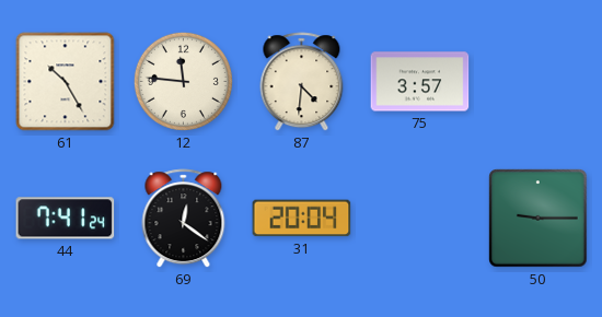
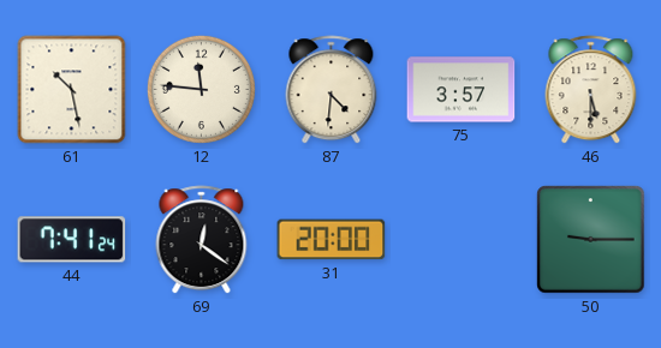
61: 10:25 -> 10:28 (72, 90)
46: none -> 5:30 (591, 90)
31: 20:04 -> 20:00 (332, 240)
